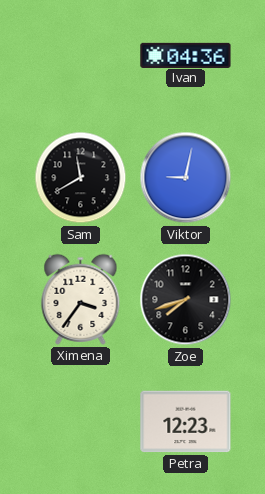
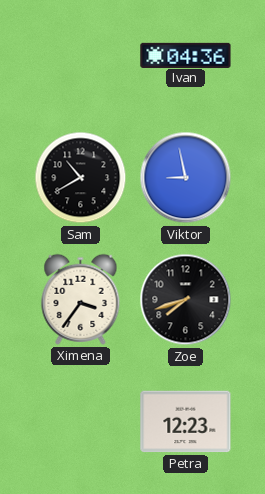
Sam: 11:40 -> 10:40 (81, 178)
Viktor: 9:02 -> 8:58 (186, 178)
